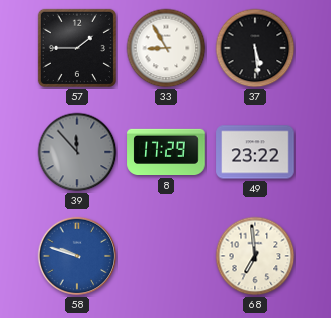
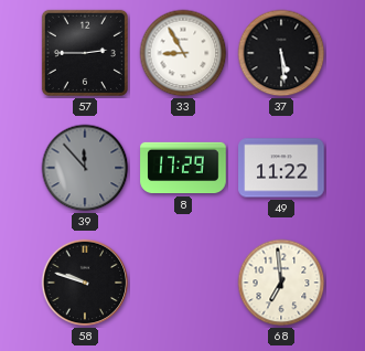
57: 1:45 -> 2:45 (85, 53)
49: 23:22 -> 11:22 (281, 168)
58 dial: blue -> black (85, 283)
